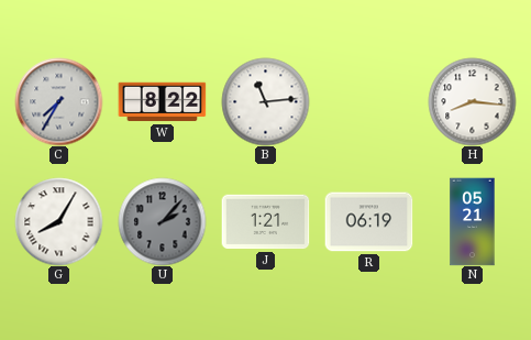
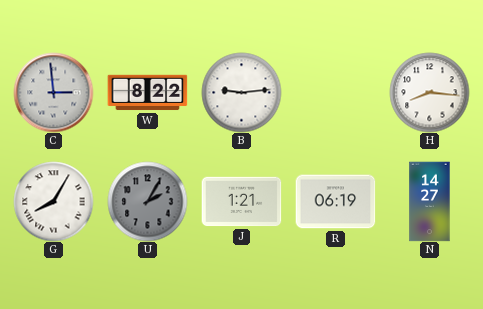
C: 7:35 -> 2:59 (53, 92)
B: 11:14 -> 9:14 (241, 92)
U: 2:07 -> 2:05 (147, 201)
N: 05:21 -> 14:27 (430, 201)
